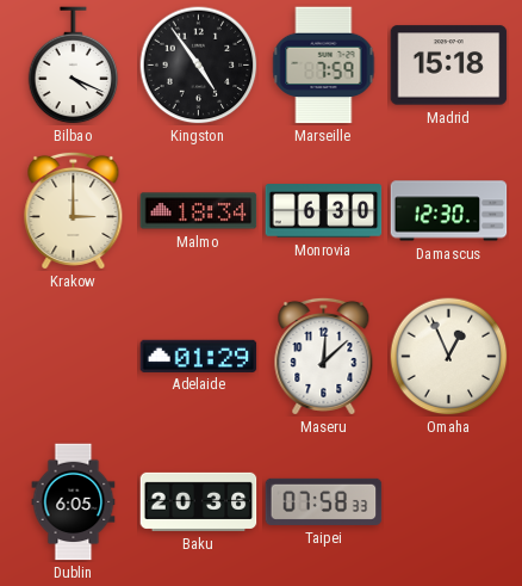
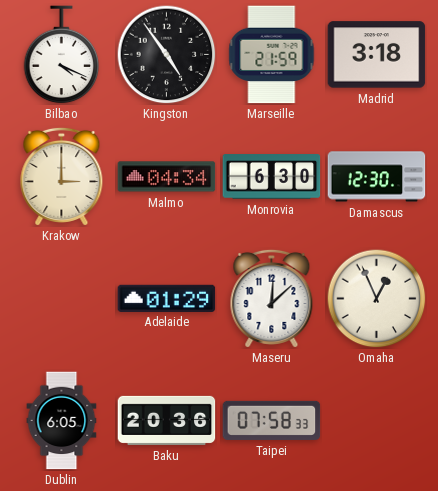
Marseille: 7:59 -> 21:59 (272, 55)
Madrid: 15:18 -> 3:18 (377, 55)
Malmo: 18:34 -> 04:34 (167, 177)
